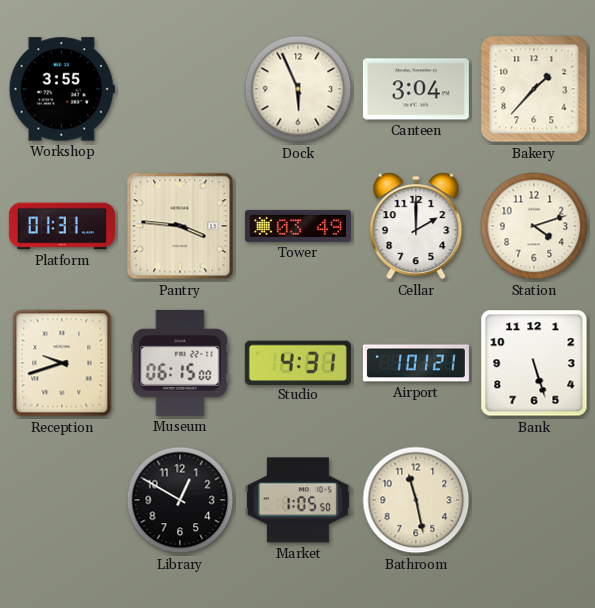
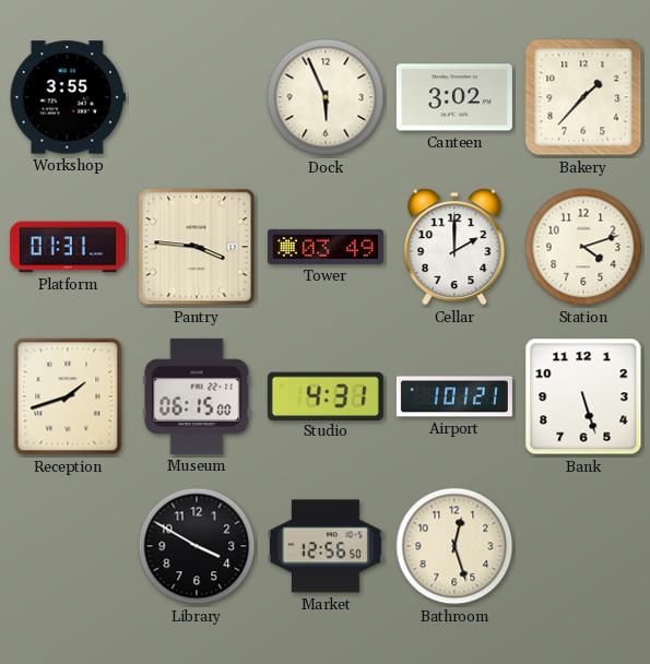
Canteen: 3:04 -> 3:02 (454, 97)
Reception: 9:42 -> 1:42 (68, 396)
Library: 12:50 -> 3:50 (197, 546)
Market: 1:05 -> 12:56 (326, 546)
Bathroom: 11:28 -> 12:27 (454, 546)
